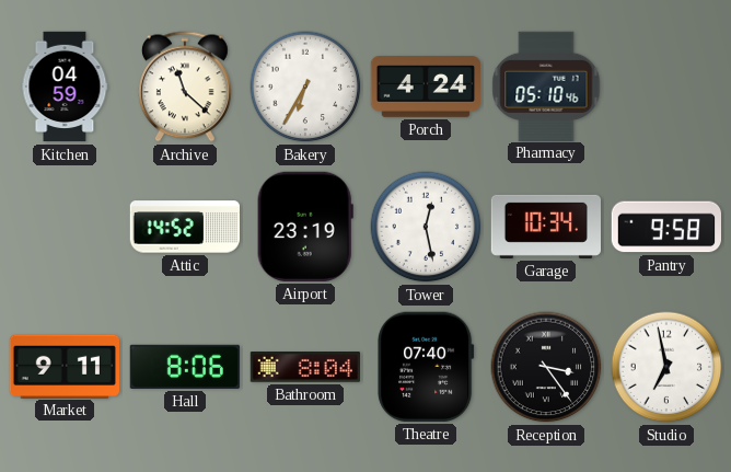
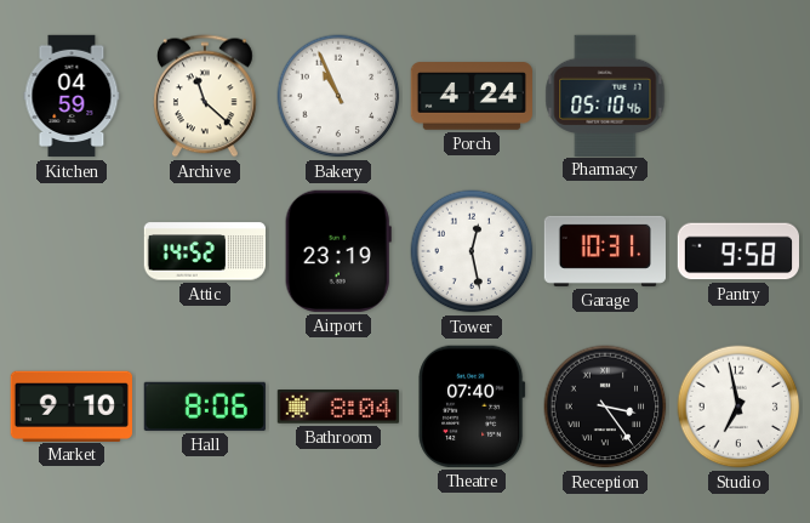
Bakery: 6:35 -> 10:56 (338, 96)
Garage: 10:34 -> 10:31 (604, 251)
Market: 9:11 -> 9:10 (70, 405)
